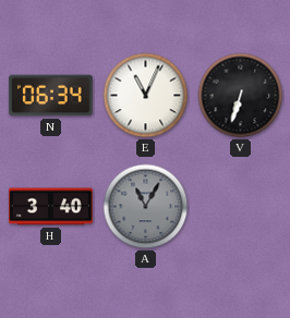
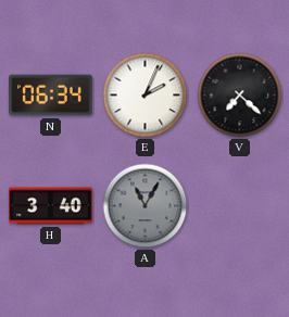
E: 11:04 -> 2:04 (146, 96)
V: 6:33 -> 7:22 (240, 96)
